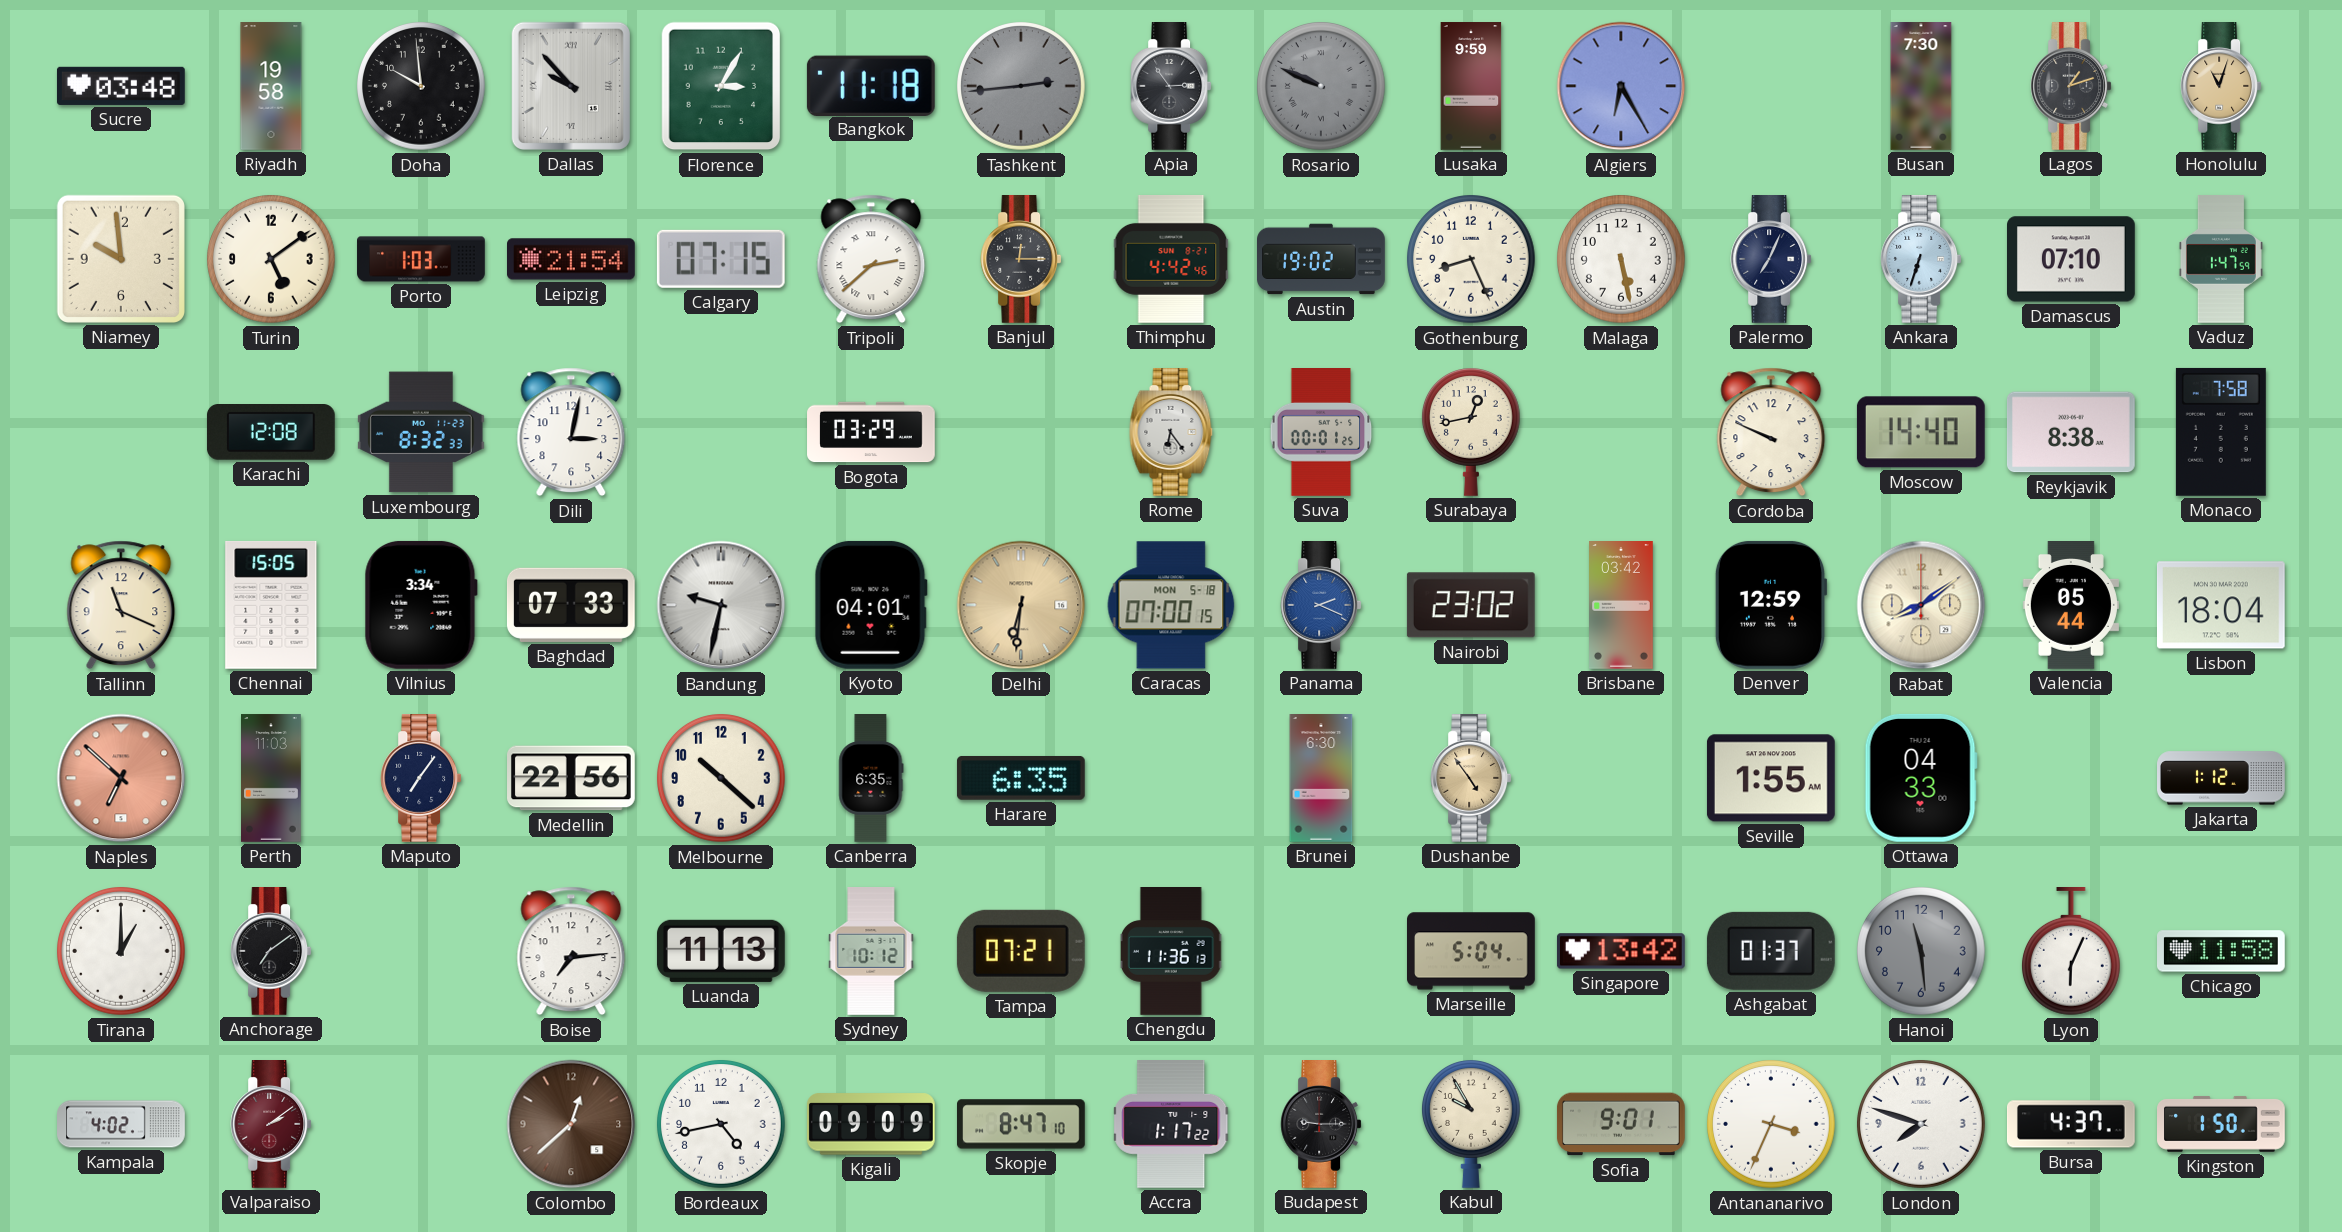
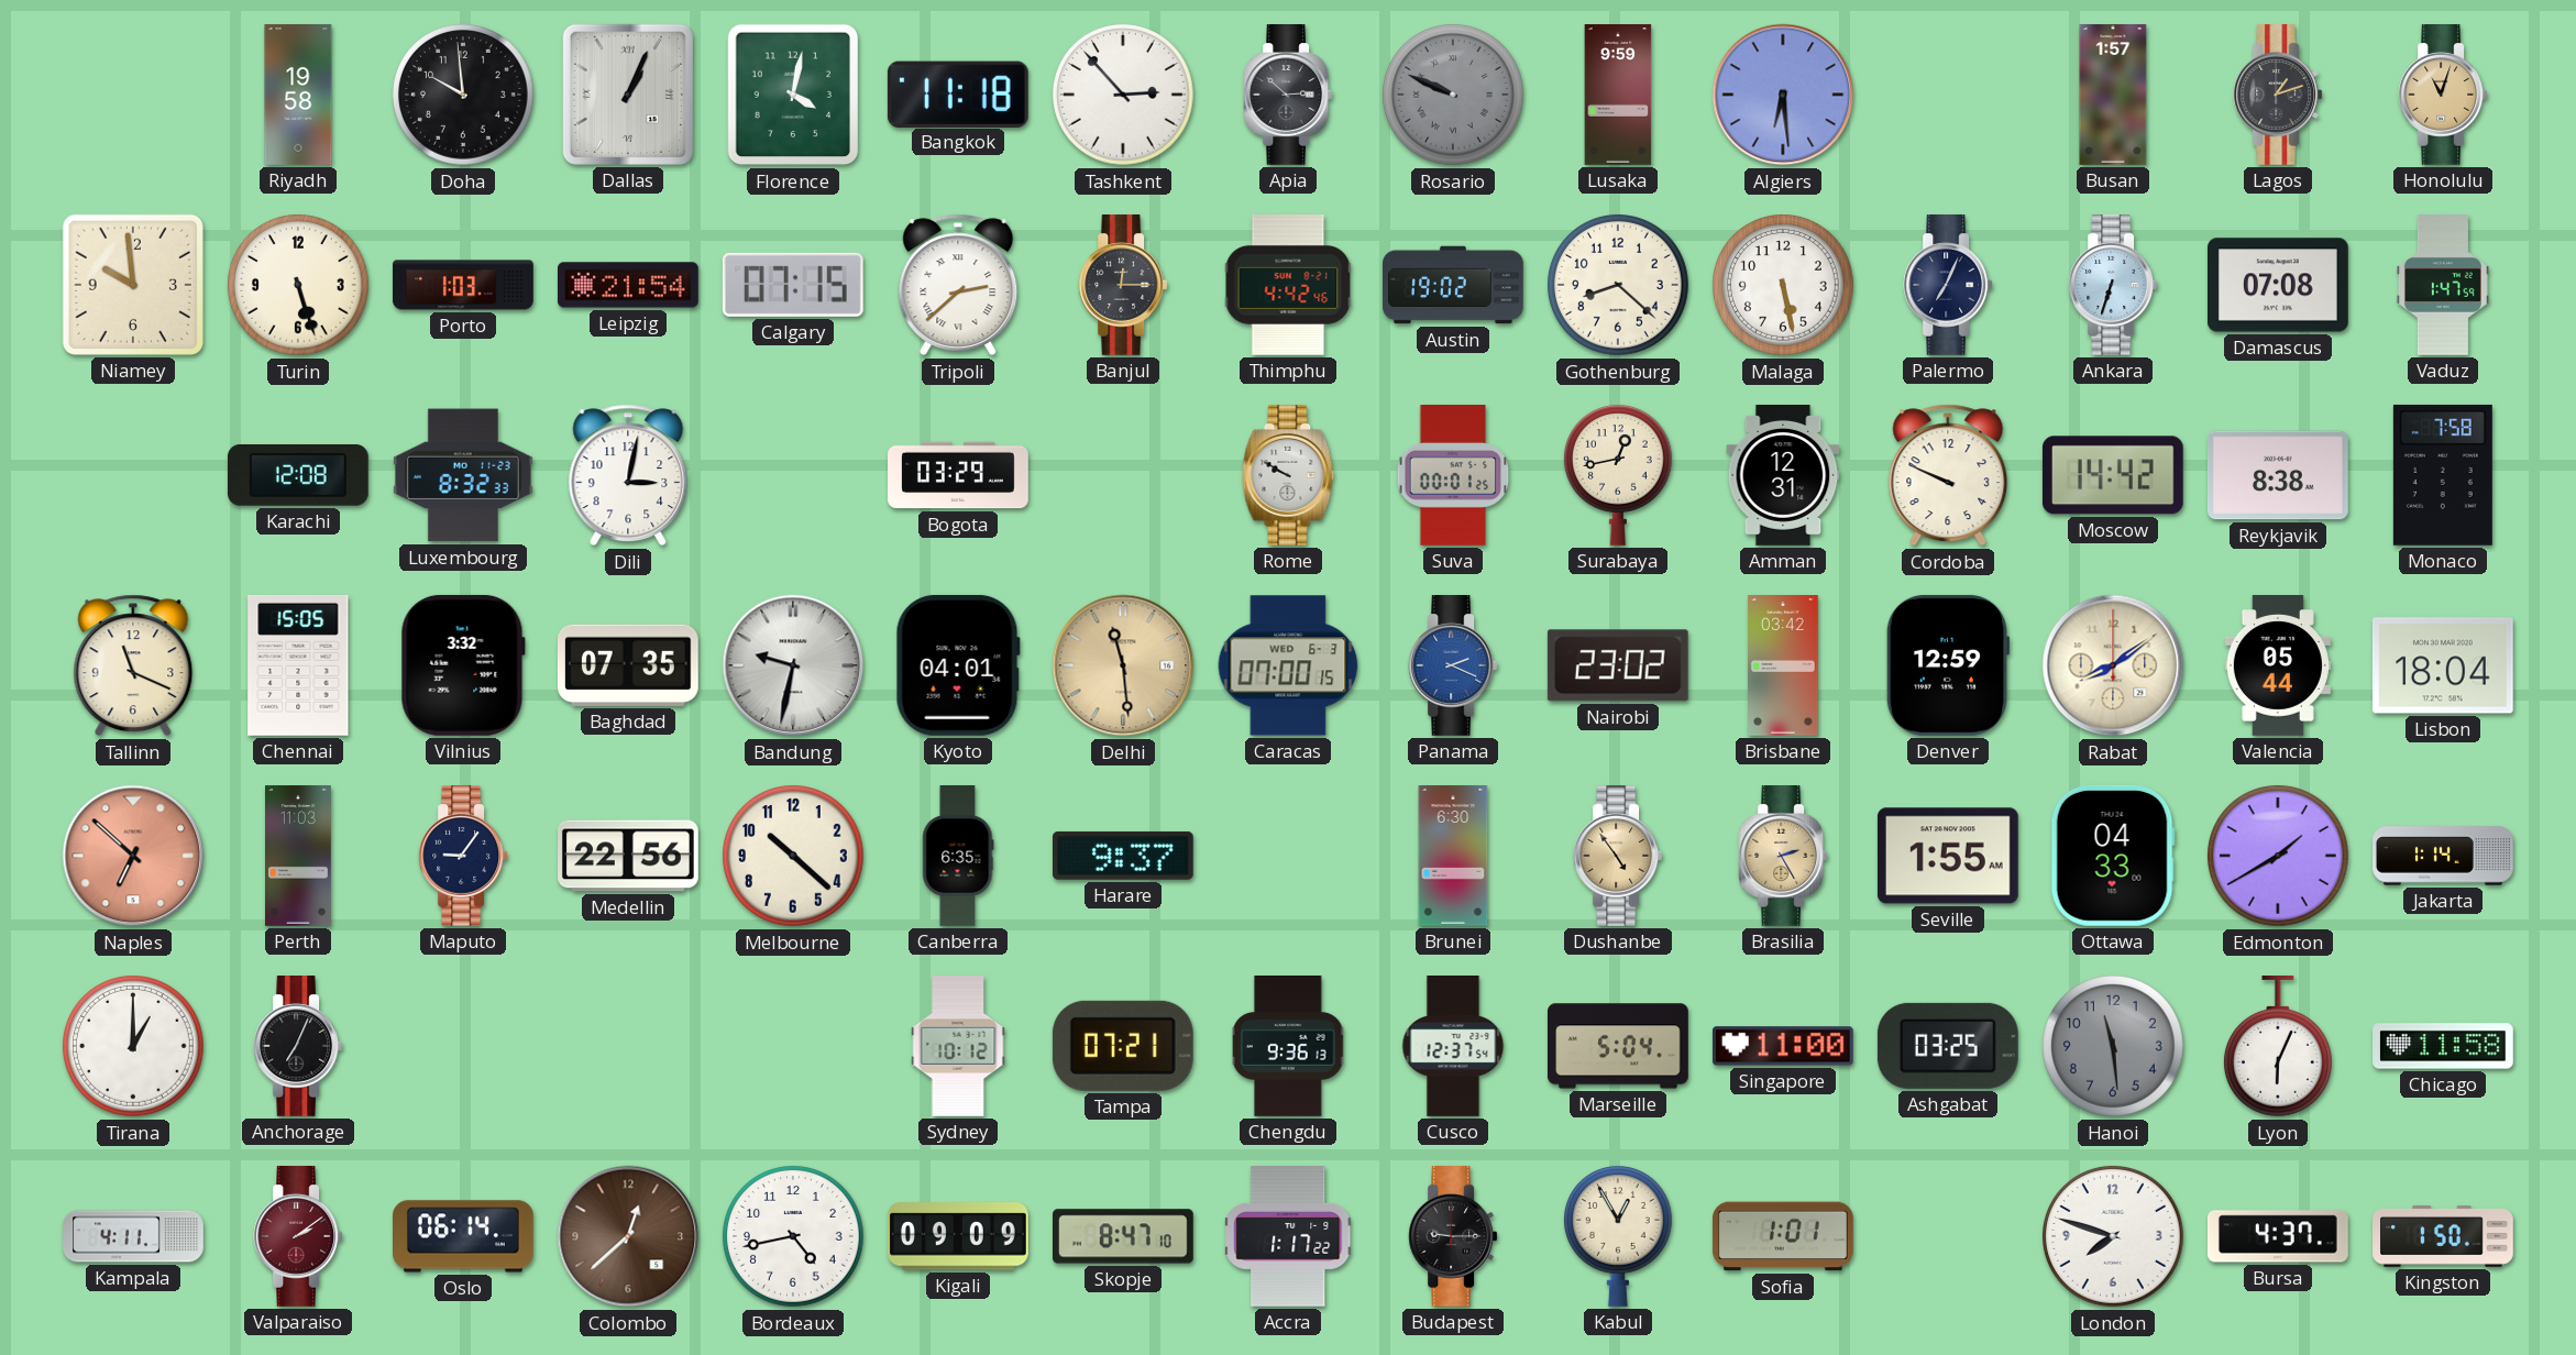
Sucre: 03:48 -> none (121, 86)
Dallas: 9:53 -> 1:04 (628, 95)
Florence: 3:05 -> 4:02 (793, 95)
Tashkent: 2:44 -> 2:53 (1124, 96)
Tashkent dial: grey -> white (1124, 96)
Apia: 2:54 -> 2:52 (1288, 96)
Algiers: 6:25 -> 6:29 (1783, 95)
Busan: 7:30 -> 1:57 (2113, 95)
Turin: 5:09 -> 5:27 (299, 286)
Gothenburg: 8:26 -> 8:22 (1619, 286)
Damascus: 07:10 -> 07:08 (2279, 285)
Rome: 6:24 -> 9:50 (1288, 476)
Amman: none -> 12:31 (1783, 476)
Moscow: 14:40 -> 14:42 (2113, 475)
Vilnius: 3:34 -> 3:32 (463, 665)
Baghdad: 07:33 -> 07:35 (628, 665)
Delhi: 6:31 -> 11:29 (1123, 665)
Caracas date: MON 5-18 -> WED 6-3 (1288, 665)
Maputo: 7:06 -> 9:06 (463, 857)
Harare: 6:35 -> 9:37 (1123, 856)
Brasilia: none -> 2:25 (1783, 857)
Edmonton: none -> 1:40 (2279, 857)
Jakarta: 1:12 -> 1:14 (2443, 856)
Anchorage: 7:09 -> 7:04 (298, 1047)
Boise: 7:14 -> none (571, 951)
Luanda: 11:13 -> none (721, 951)
Chengdu: 11:36 -> 9:36 (1288, 1047)
Cusco: none -> 12:37 (1453, 1046)
Singapore: 13:42 -> 11:00 (1783, 1046)
Ashgabat: 01:37 -> 03:25 (1948, 1046)
Kampala: 4:02 -> 4:11 (133, 1236)
Oslo: none -> 06:14 (464, 1236)
Kabul: 9:55 -> 12:55 (1618, 1236)
Sofia: 9:01 -> 1:01 (1783, 1236)
Antananarivo: 3:34 -> none (1772, 1125)
